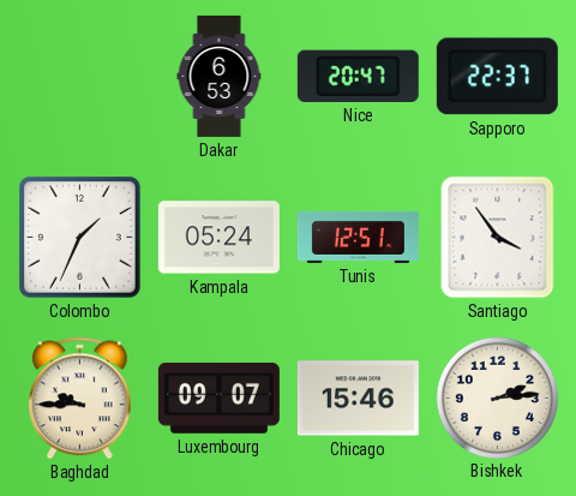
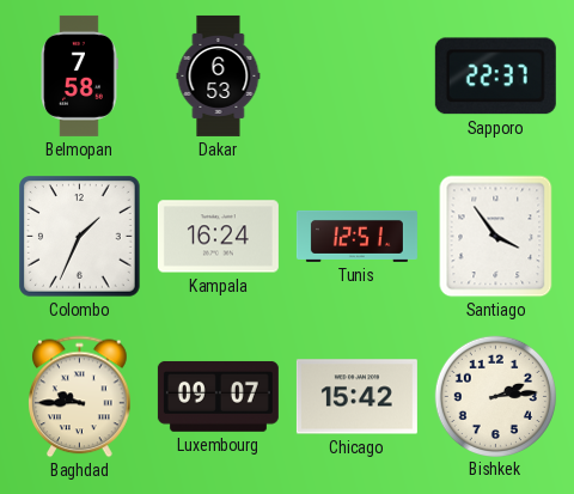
Belmopan: none -> 7:58 (80, 75)
Nice: 20:47 -> none (358, 76)
Kampala: 05:24 -> 16:24 (218, 237)
Chicago: 15:46 -> 15:42 (356, 397)
